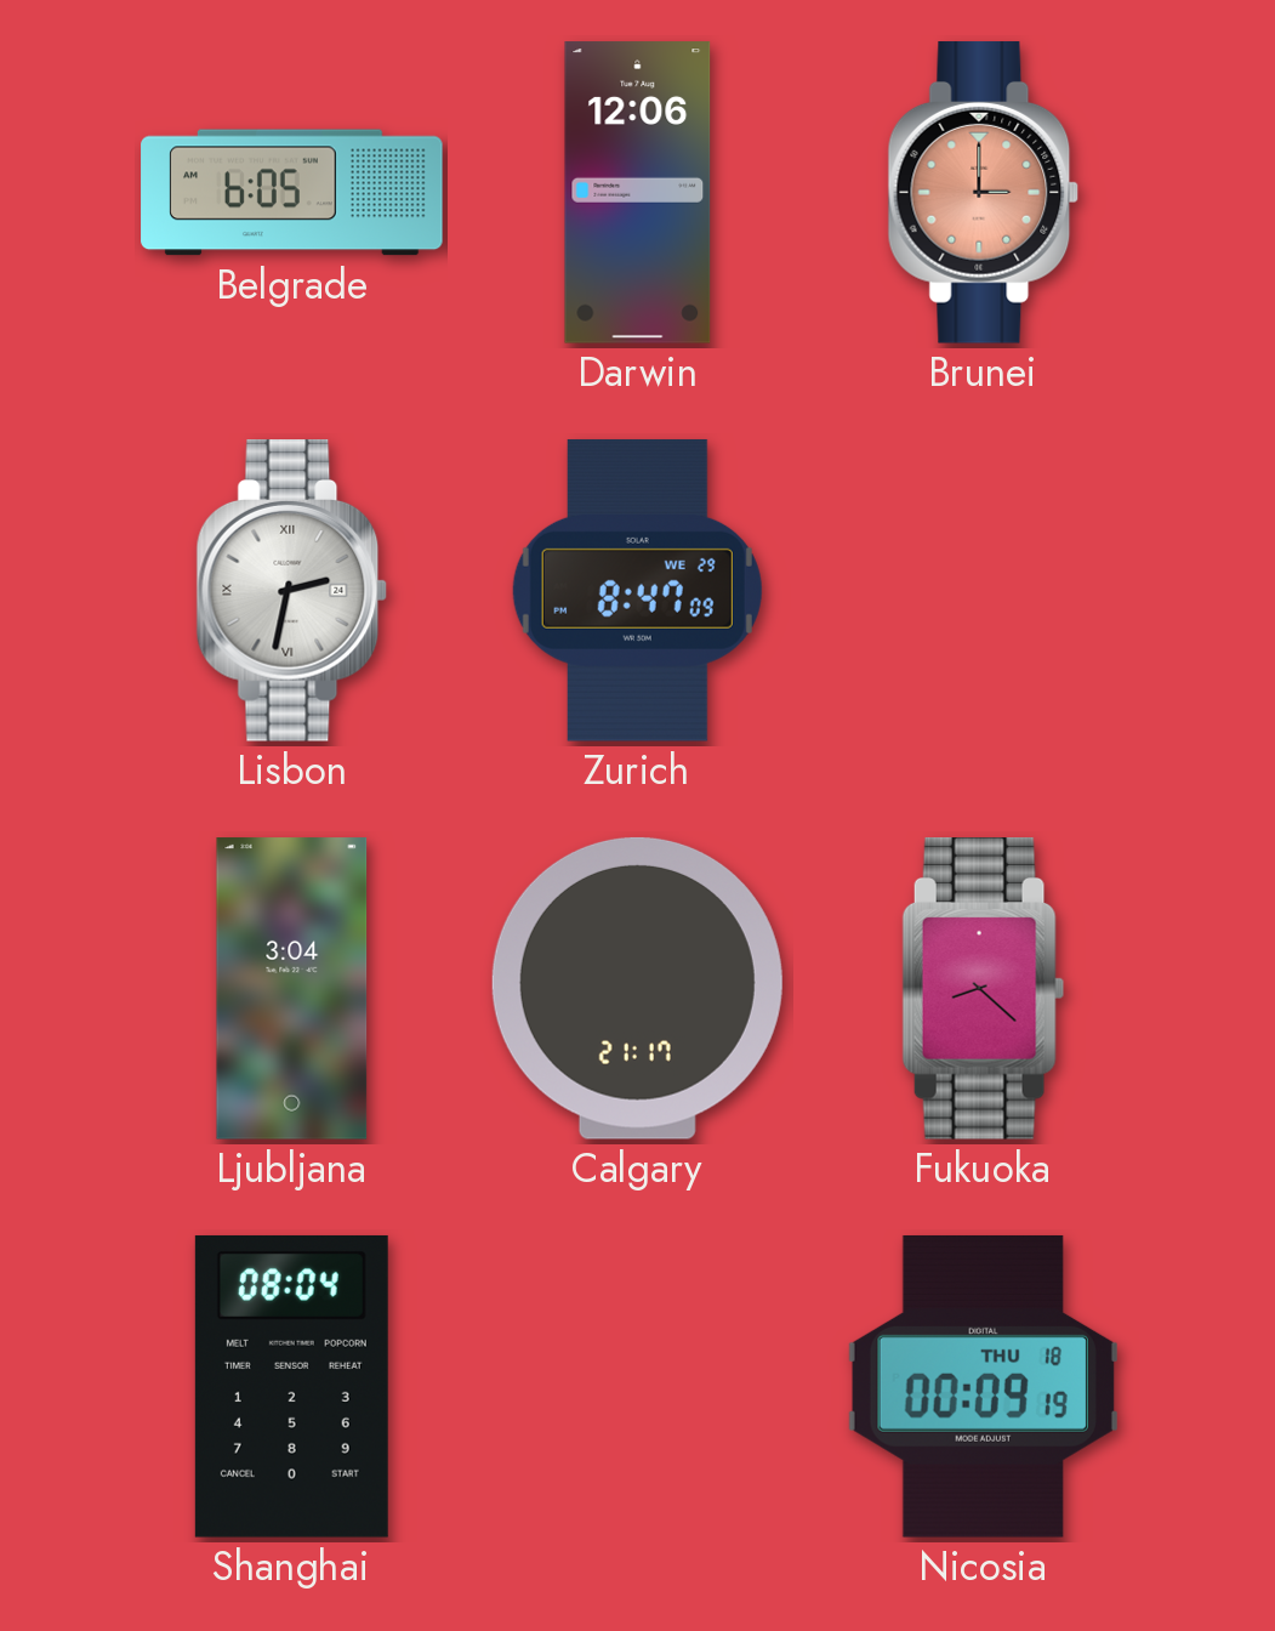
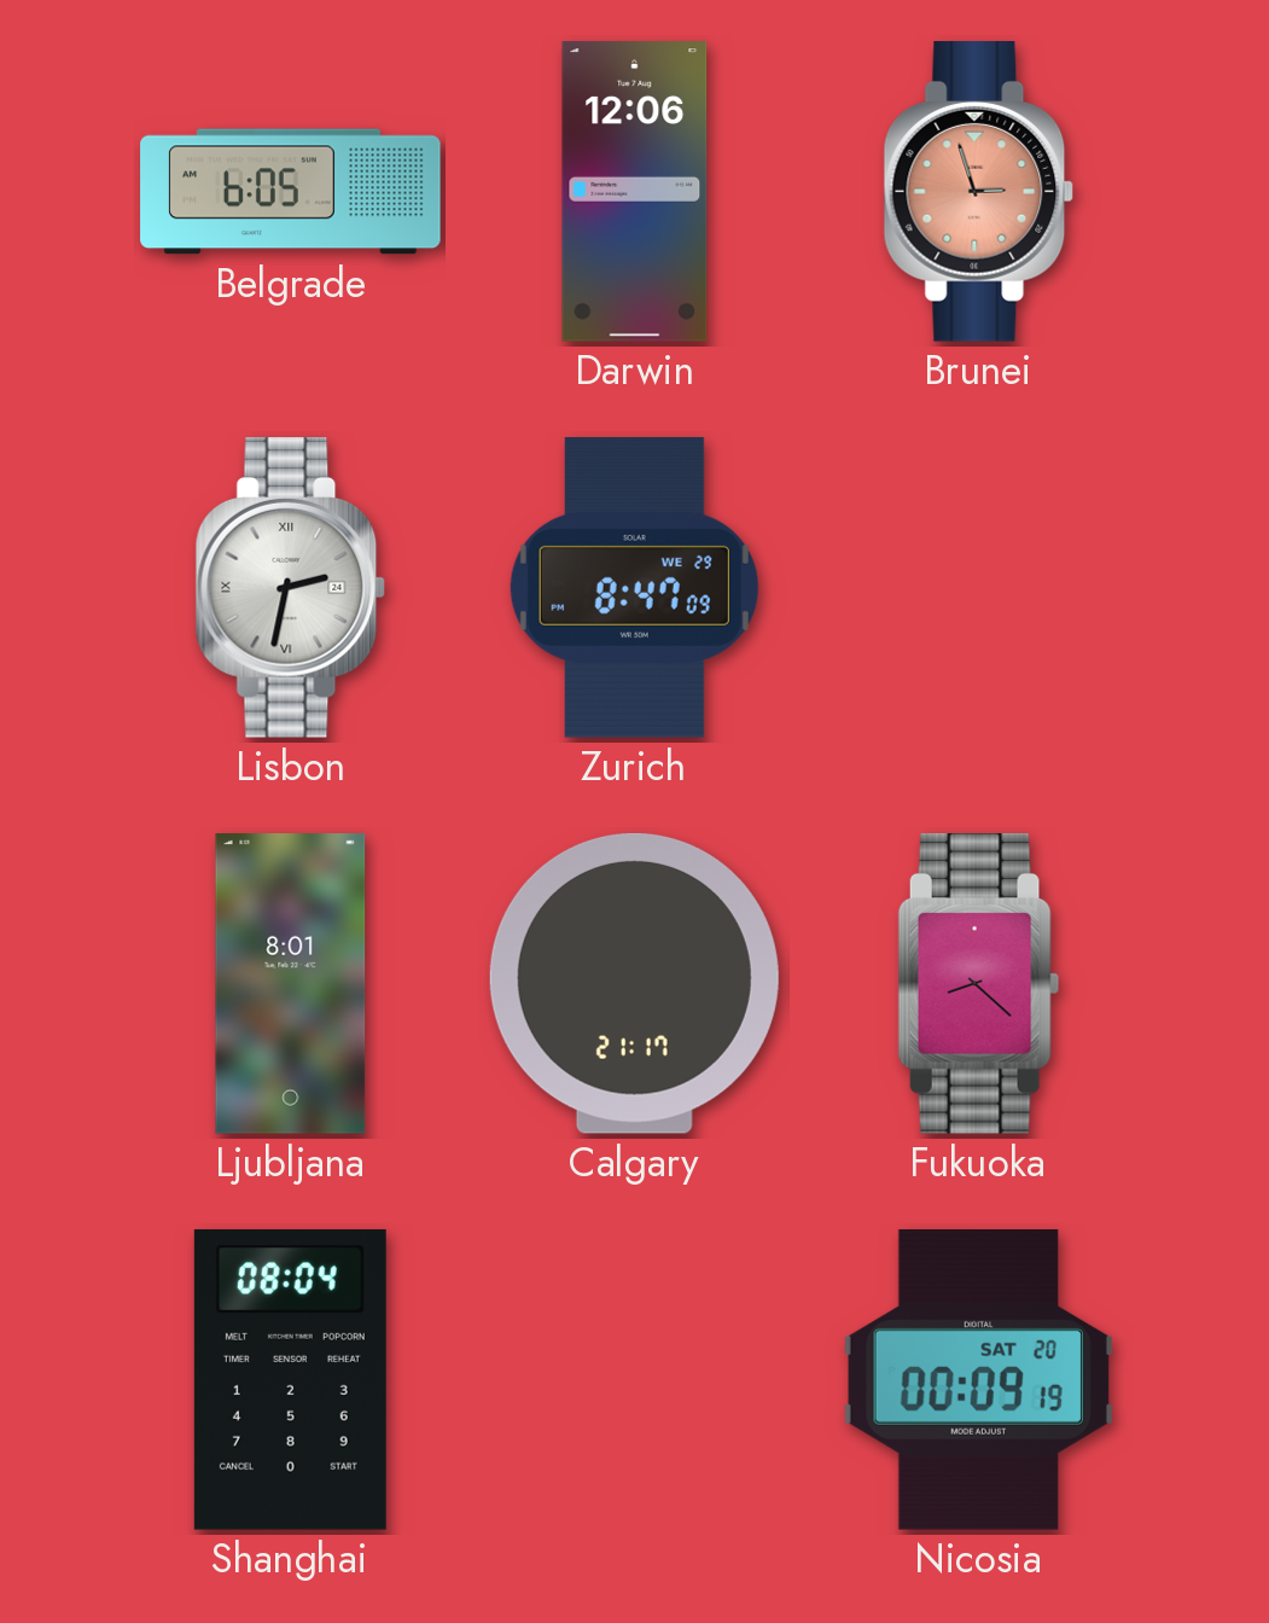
Brunei: 3:00 -> 2:57 (979, 192)
Ljubljana: 3:04 -> 8:01 (291, 984)
Nicosia date: THU 18 -> SAT 20 (978, 1379)
